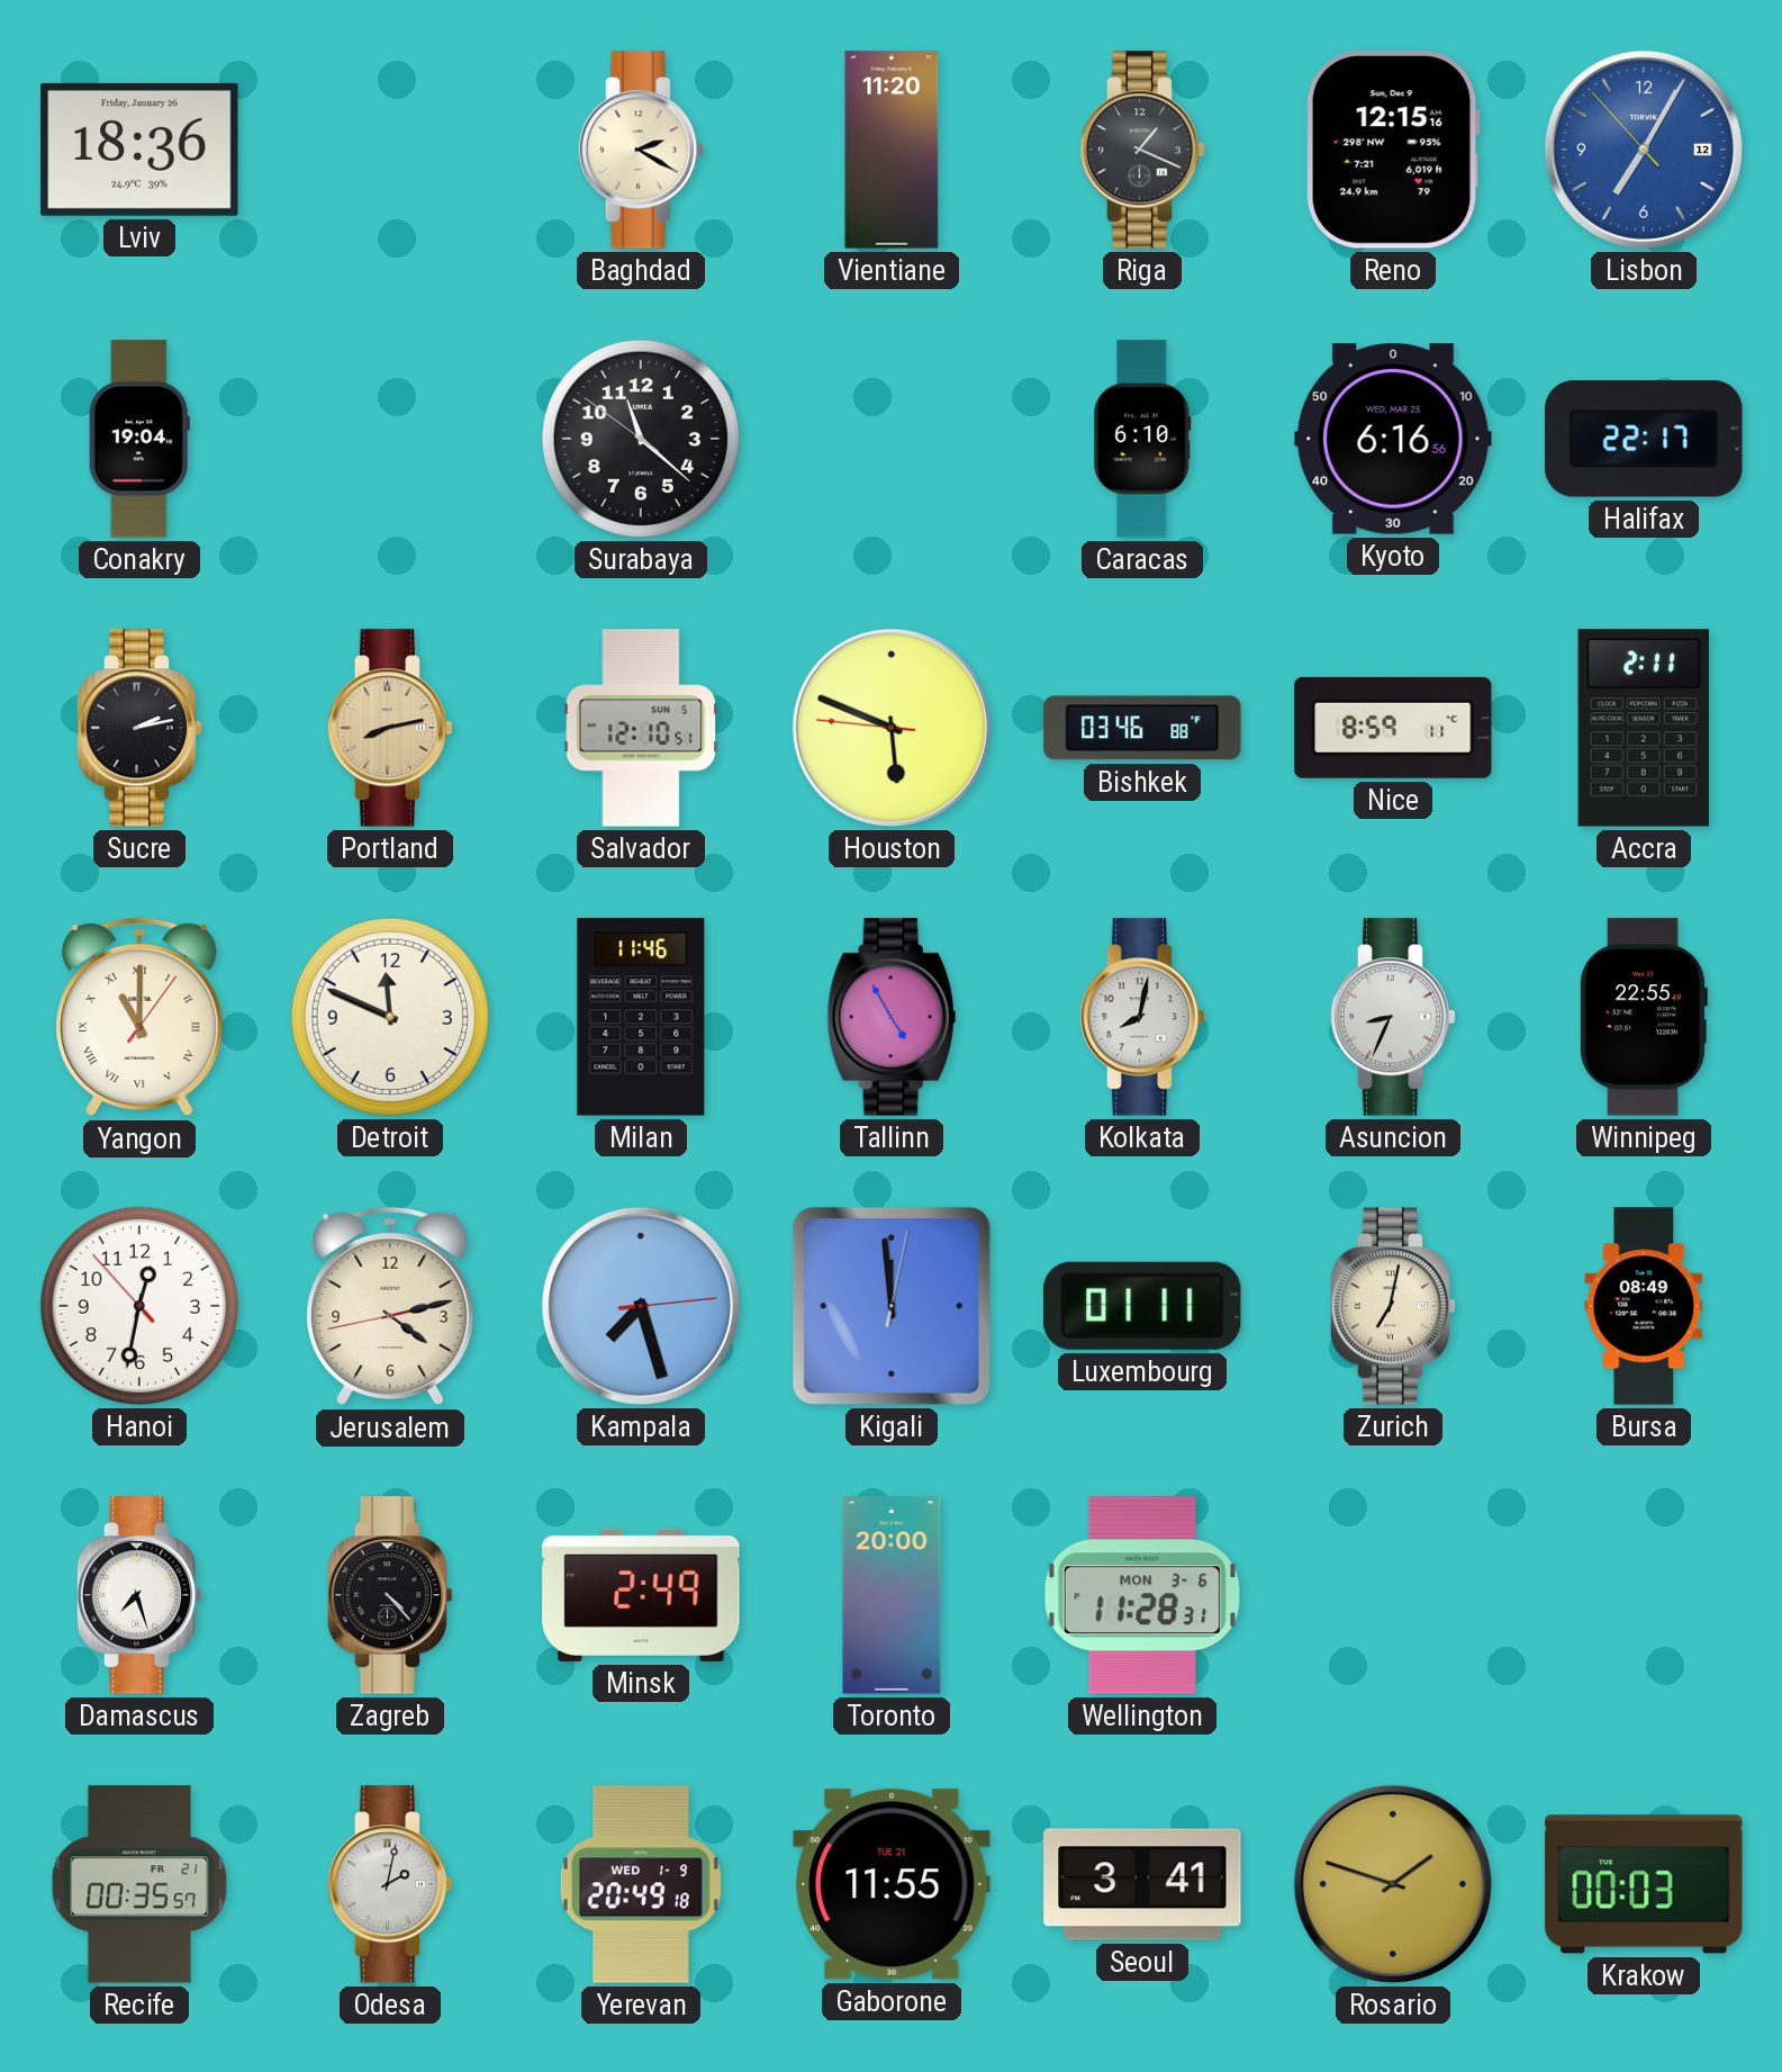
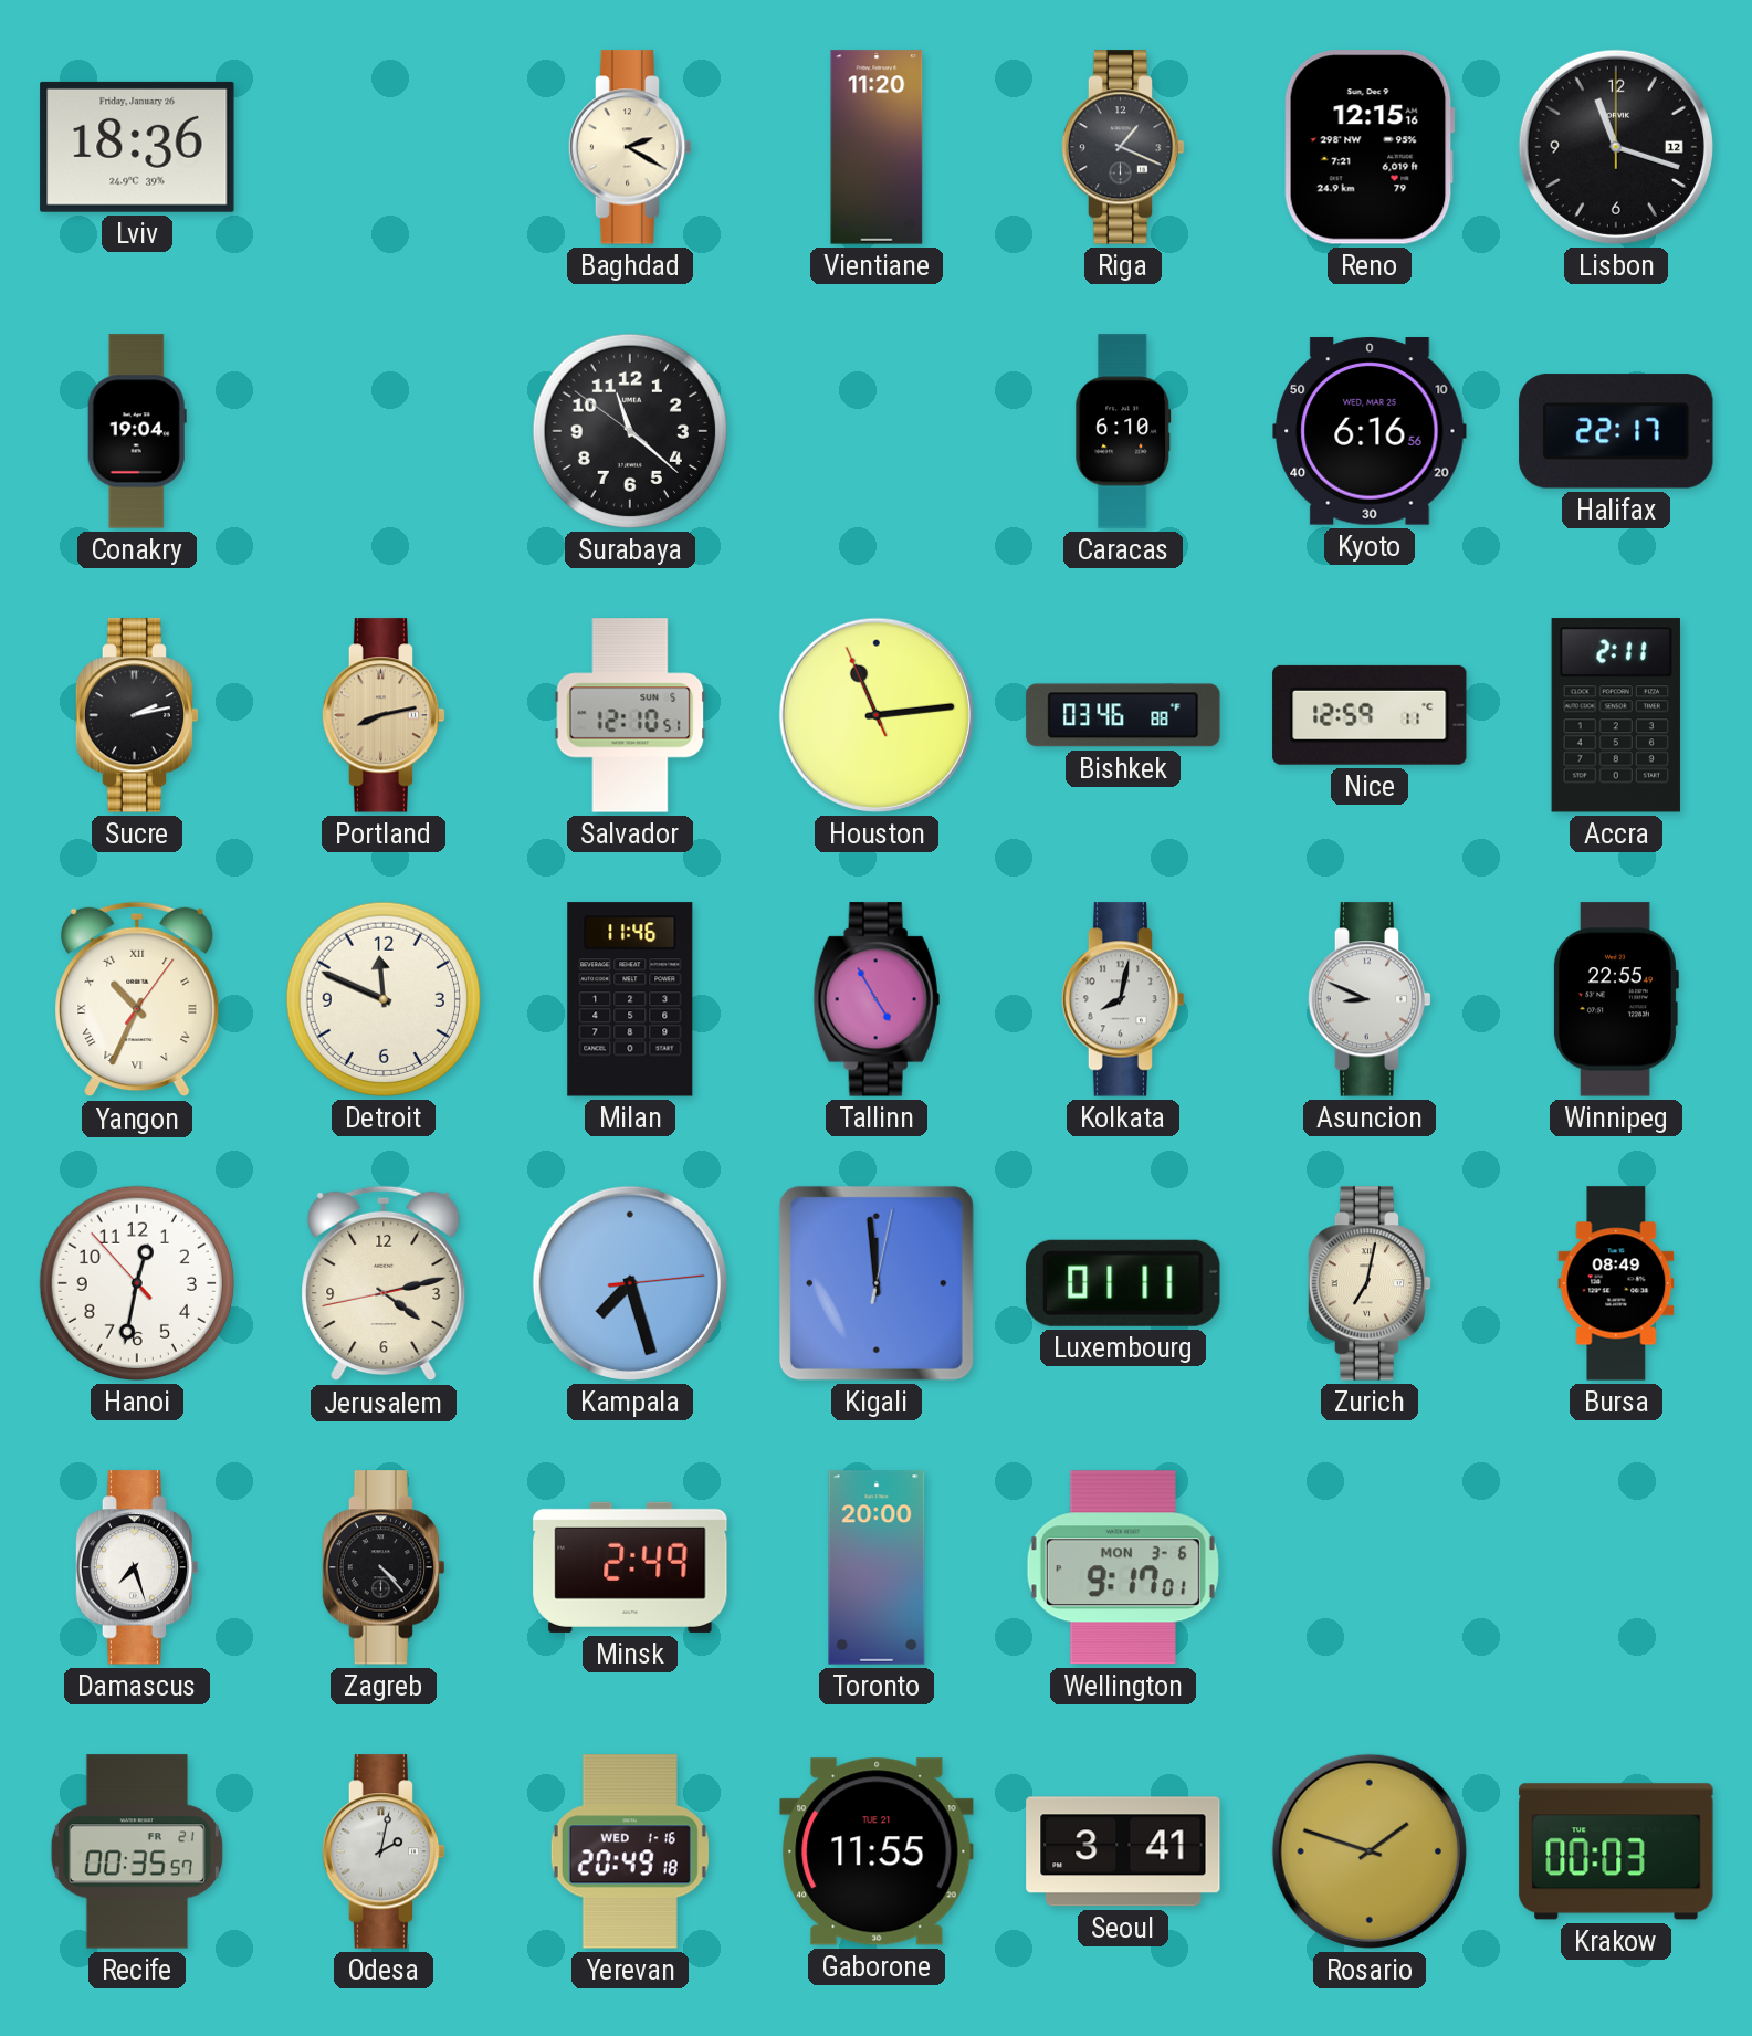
Lisbon: 7:04 -> 11:18 (1616, 147)
Lisbon dial: blue -> black (1616, 147)
Houston: 5:48 -> 11:13 (877, 715)
Nice: 8:59 -> 12:59 (1370, 715)
Yangon: 11:00 -> 10:34 (137, 999)
Asuncion: 8:34 -> 8:49 (1370, 999)
Wellington: 11:28 -> 9:17 (1123, 1567)
Yerevan date: WED 1-9 -> WED 1-16 (630, 1851)
